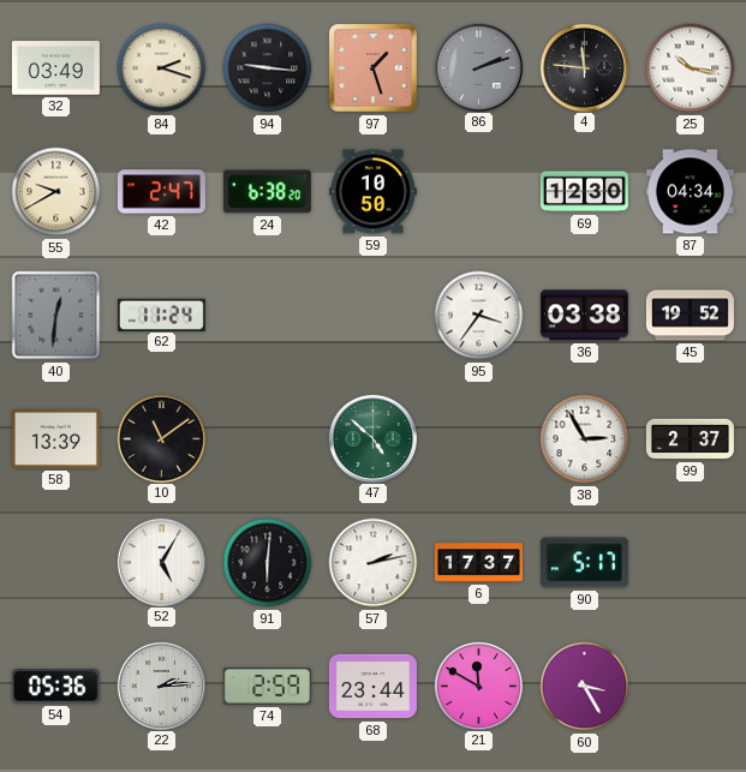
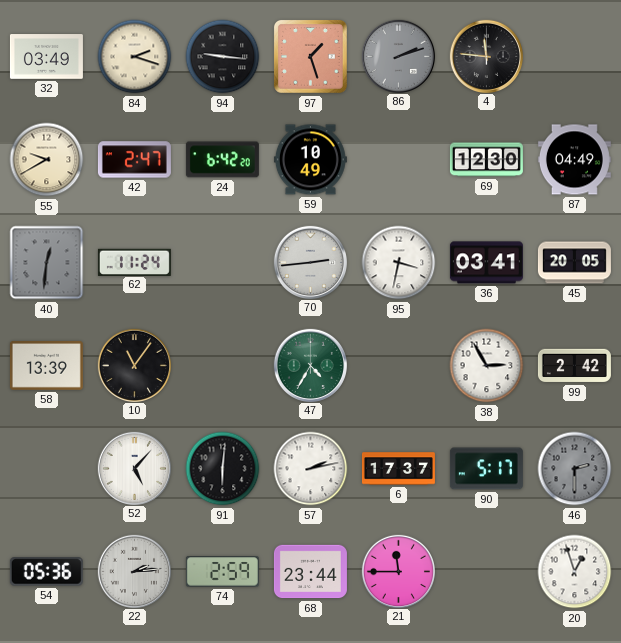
25: 10:17 -> none (691, 68)
24: 6:38 -> 6:42 (222, 160)
59: 10:50 -> 10:49 (310, 160)
87: 04:34 -> 04:49 (574, 160)
70: none -> 2:44 (310, 262)
95: 3:36 -> 3:32 (399, 263)
36: 03:38 -> 03:41 (486, 263)
45: 19:52 -> 20:05 (574, 263)
10: 11:09 -> 11:06 (134, 365)
47: 4:52 -> 4:35 (310, 365)
99: 2:37 -> 2:42 (574, 366)
52: 5:05 -> 5:07 (134, 468)
46: none -> 2:30 (575, 469)
21: 11:50 -> 11:45 (398, 571)
60: 3:25 -> none (585, 687)
20: none -> 12:57 (575, 572)
